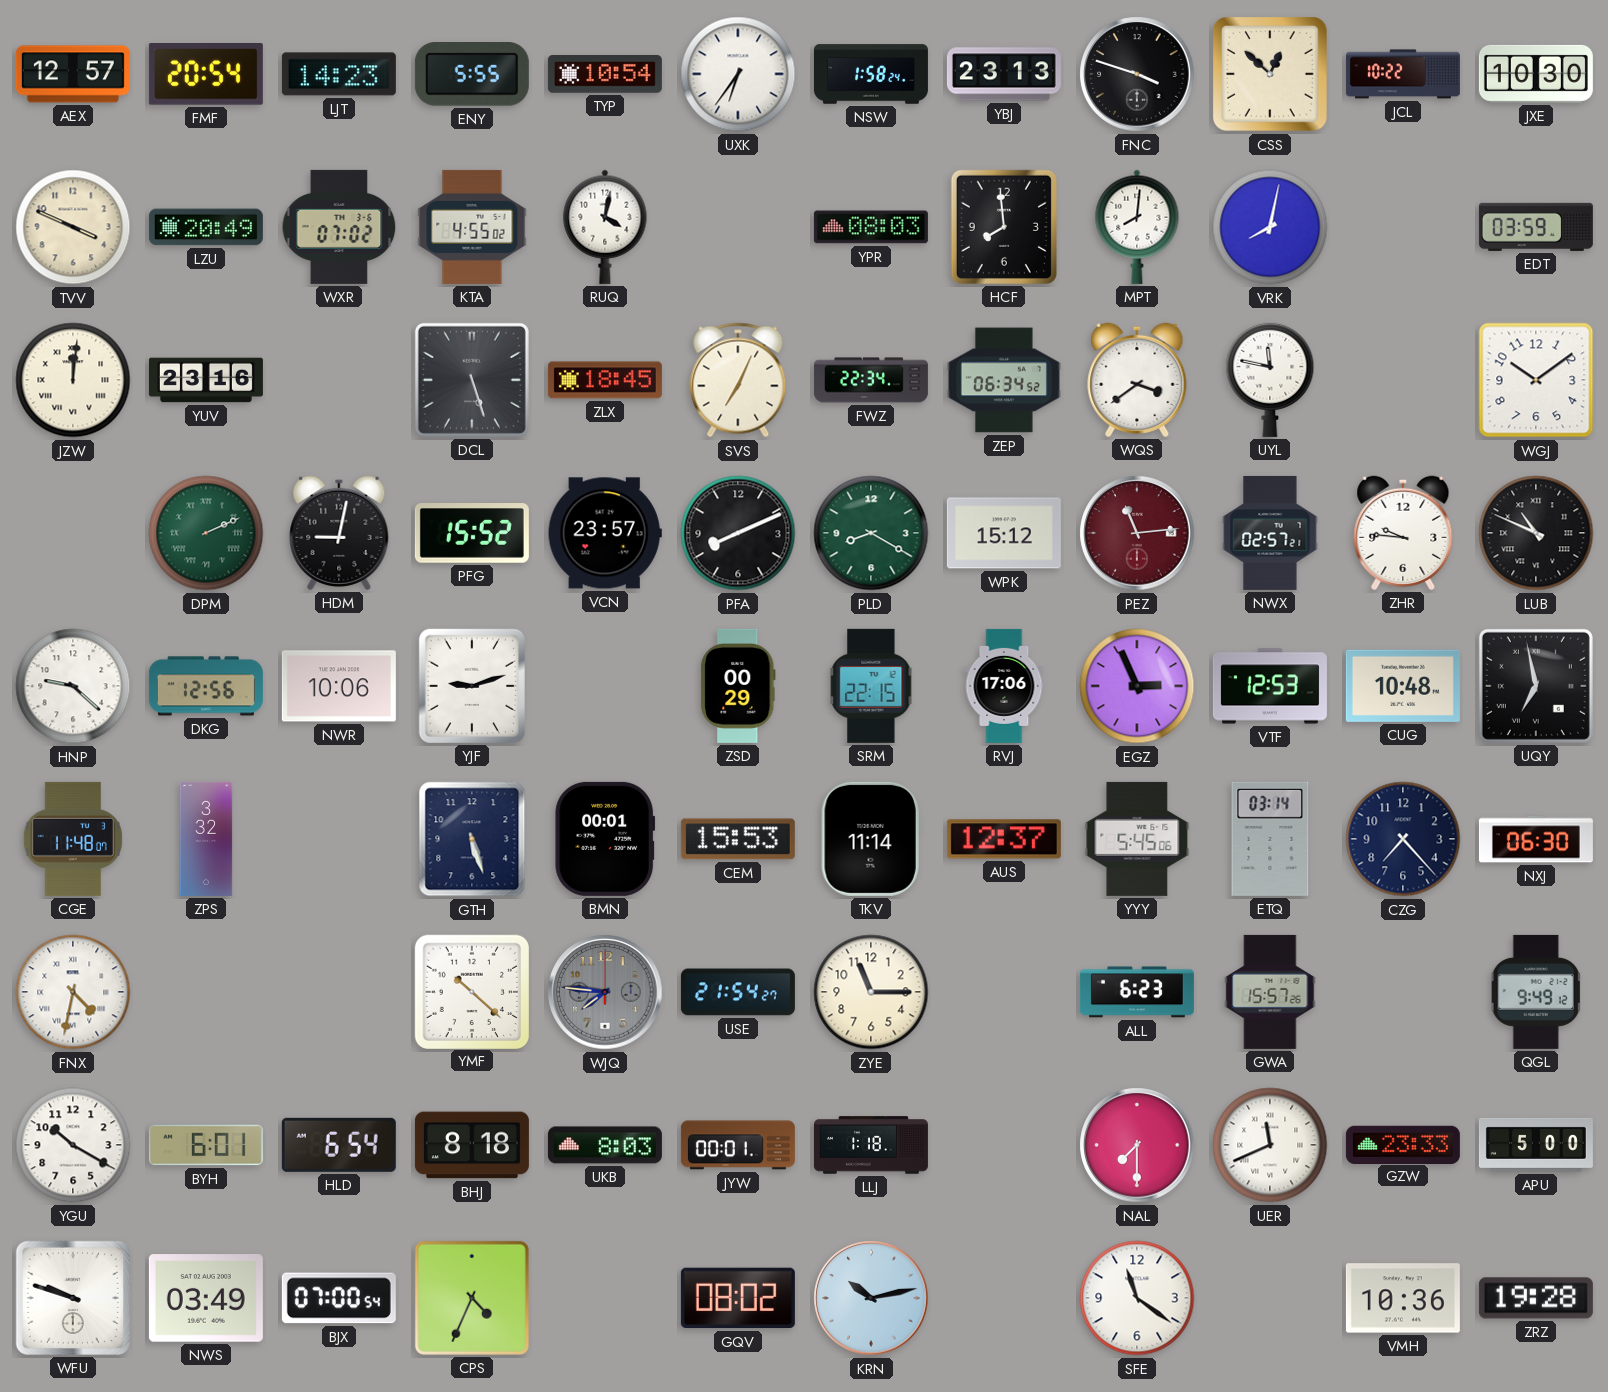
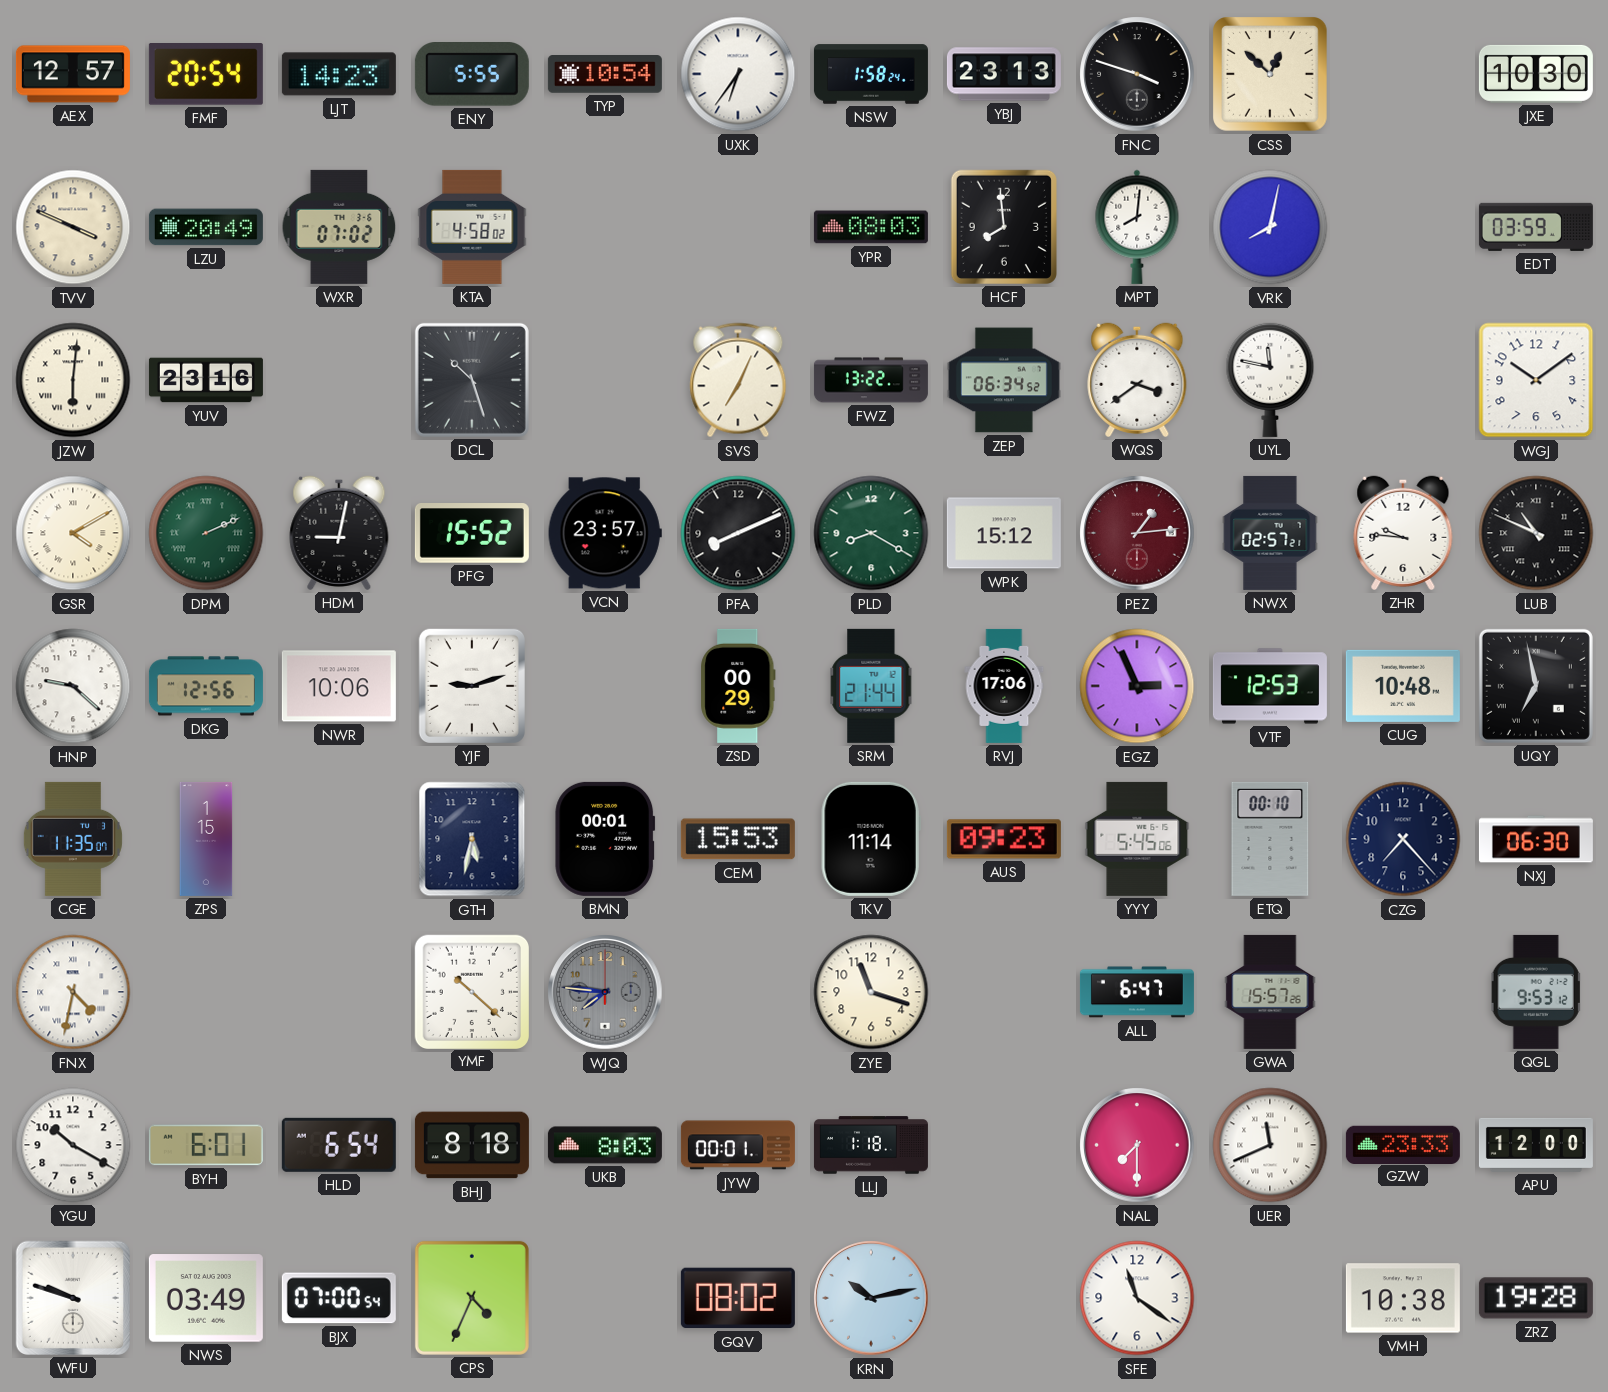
JCL: 10:22 -> none (1403, 74)
KTA: 4:55 -> 4:58 (472, 227)
RUQ: 4:02 -> none (605, 227)
JZW: 12:01 -> 6:01 (73, 380)
DCL: 5:27 -> 10:27 (472, 380)
ZLX: 18:45 -> none (605, 380)
FWZ: 22:34 -> 13:22 (871, 380)
GSR: none -> 4:10 (73, 533)
PEZ: 11:14 -> 1:14 (1137, 533)
SRM: 22:15 -> 21:44 (871, 686)
CGE: 11:48 -> 11:35 (73, 839)
ZPS: 3:32 -> 1:15 (206, 839)
GTH: 5:27 -> 5:32 (472, 839)
AUS: 12:37 -> 09:23 (1004, 839)
ETQ: 03:14 -> 00:10 (1270, 839)
USE: 21:54 -> none (738, 992)
ZYE: 11:15 -> 11:18 (871, 992)
ALL: 6:23 -> 6:47 (1137, 992)
QGL: 9:49 -> 9:53 (1536, 992)
APU: 5:00 -> 12:00 (1536, 1145)
VMH: 10:36 -> 10:38 (1403, 1298)
